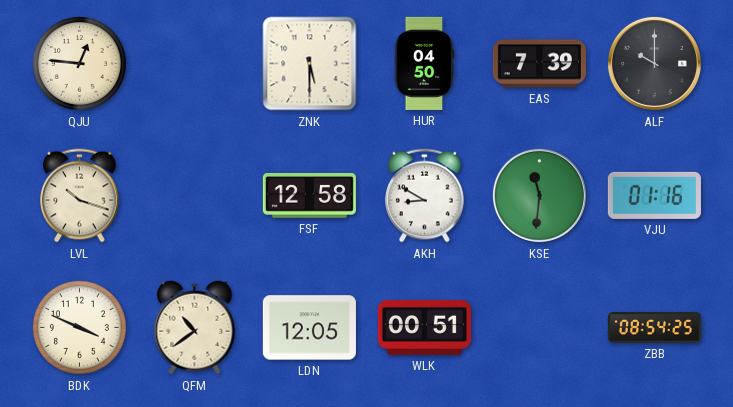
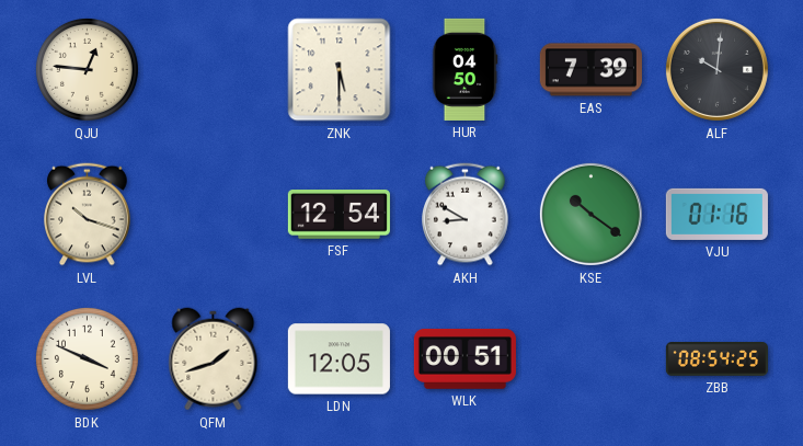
ALF: 10:00 -> 10:01 (716, 69)
FSF: 12:58 -> 12:54 (339, 215)
KSE: 11:31 -> 10:21 (590, 214)
QFM: 10:39 -> 1:42 (214, 359)
